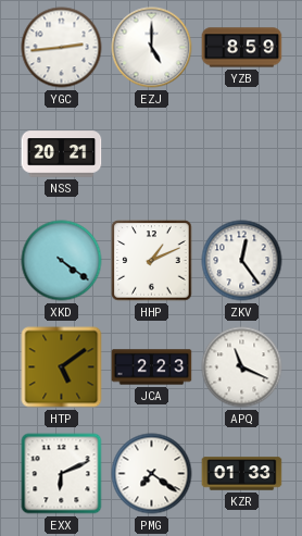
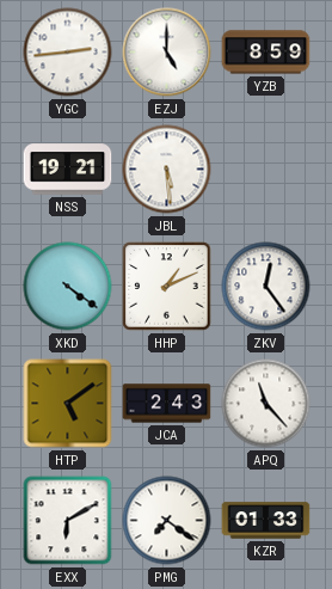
NSS: 20:21 -> 19:21 (68, 170)
JBL: none -> 5:29 (167, 170)
JCA: 2:23 -> 2:43 (167, 404)
APQ: 11:19 -> 11:23 (266, 404)
EXX: 6:11 -> 6:10 (68, 521)
